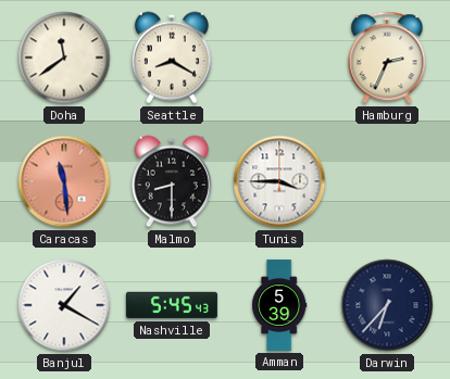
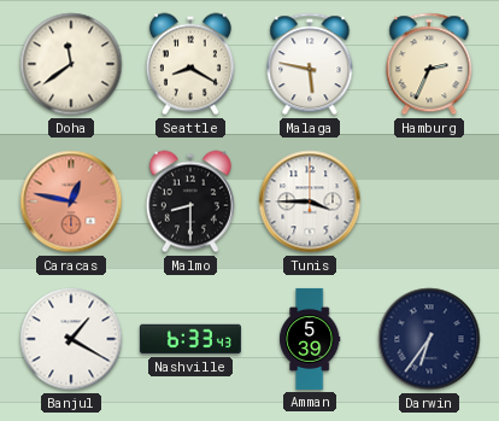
Malaga: none -> 5:47 (310, 64)
Caracas: 11:29 -> 12:47 (71, 201)
Nashville: 5:45 -> 6:33 (190, 339)
Darwin: 6:37 -> 6:36 (429, 339)
